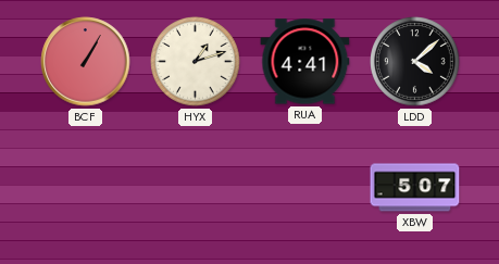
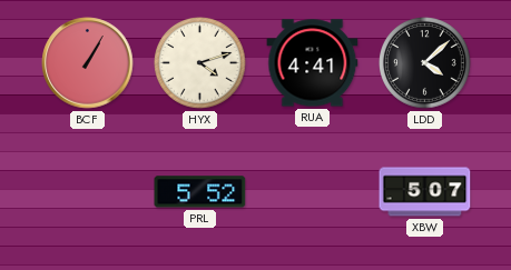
HYX: 1:12 -> 4:12 (200, 63)
PRL: none -> 5:52 (200, 192)
